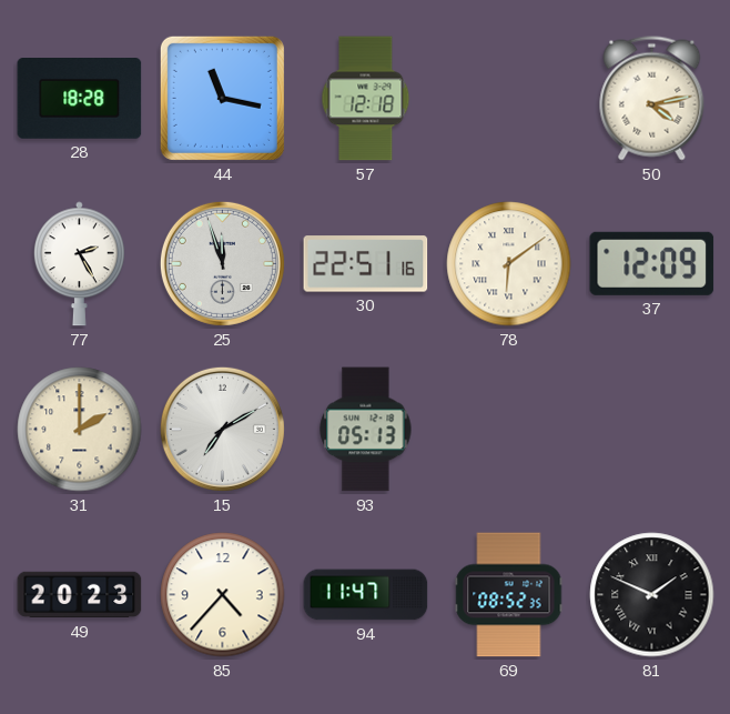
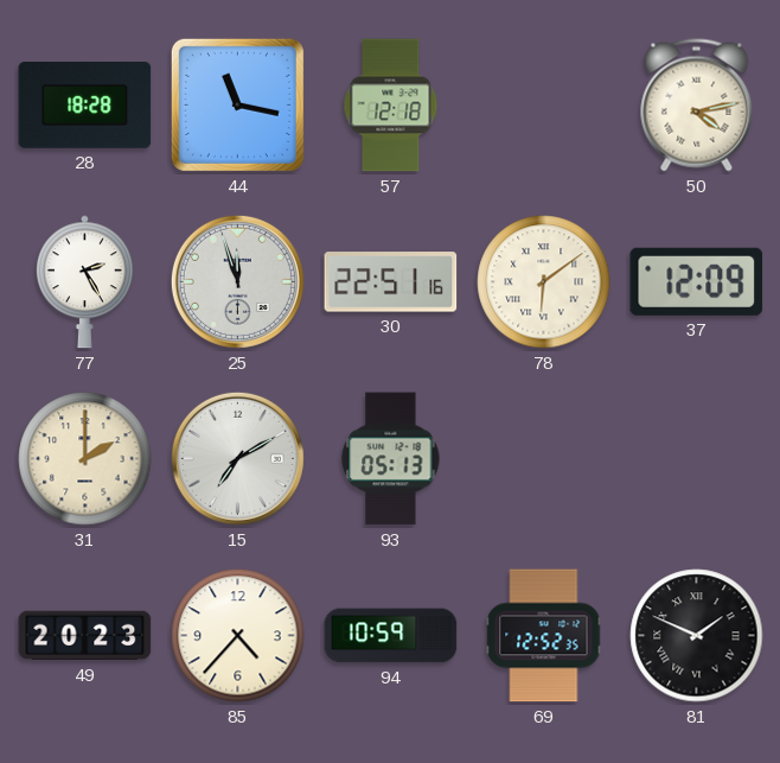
94: 11:47 -> 10:59 (391, 636)
69: 08:52 -> 12:52 (544, 636)
